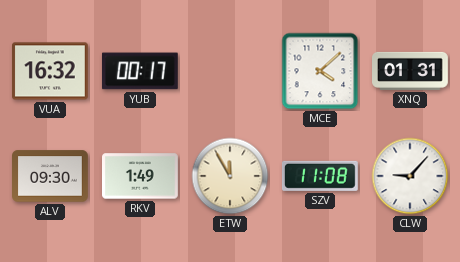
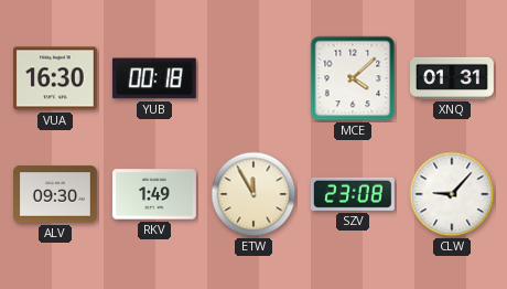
VUA: 16:32 -> 16:30 (56, 78)
YUB: 00:17 -> 00:18 (154, 78)
SZV: 11:08 -> 23:08 (353, 194)
